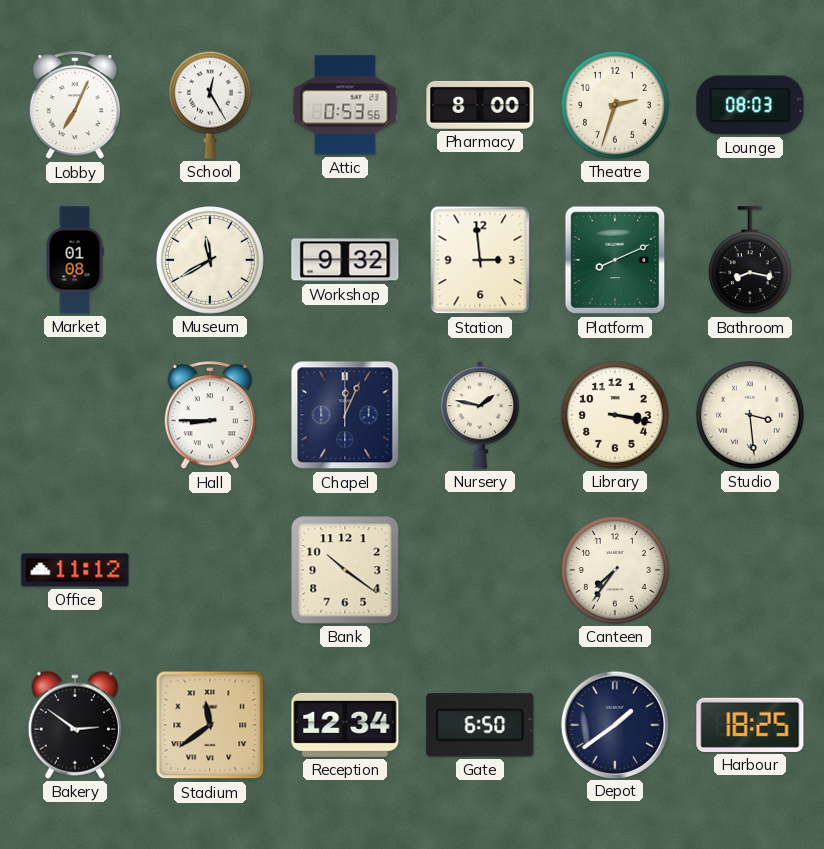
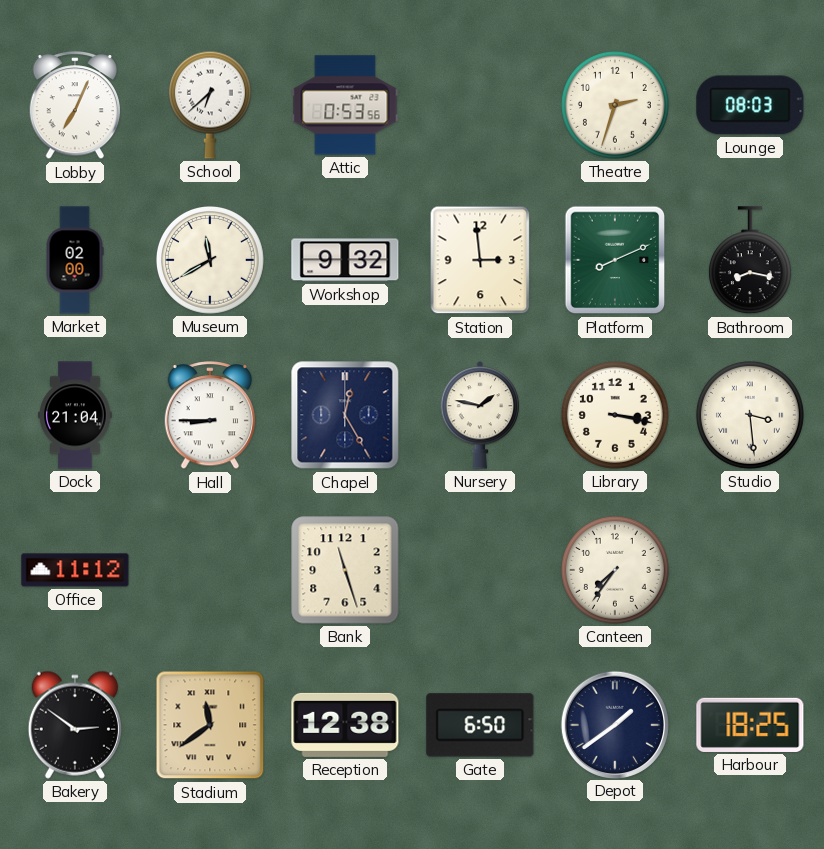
School: 12:25 -> 6:38 (210, 105)
Pharmacy: 8:00 -> none (480, 105)
Market: 01:08 -> 02:00 (75, 260)
Dock: none -> 21:04 (75, 415)
Chapel: 12:04 -> 12:25 (345, 415)
Bank: 10:21 -> 11:27 (345, 570)
Reception: 12:34 -> 12:38 (345, 725)
